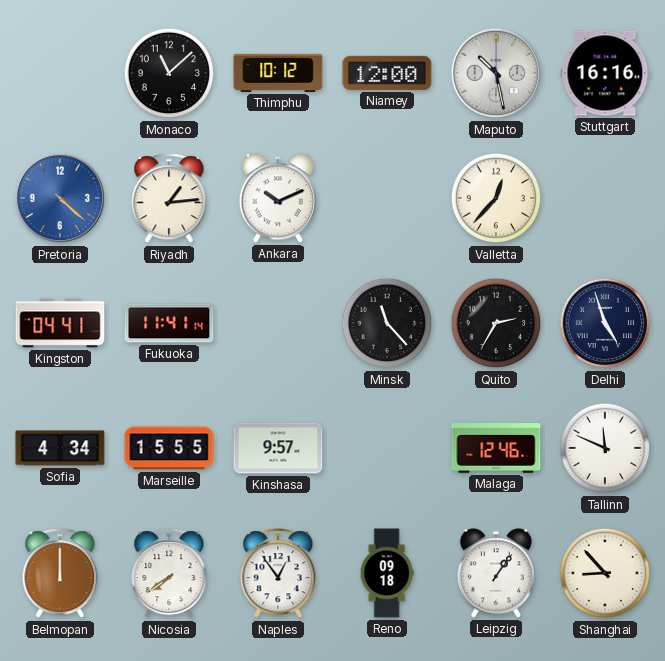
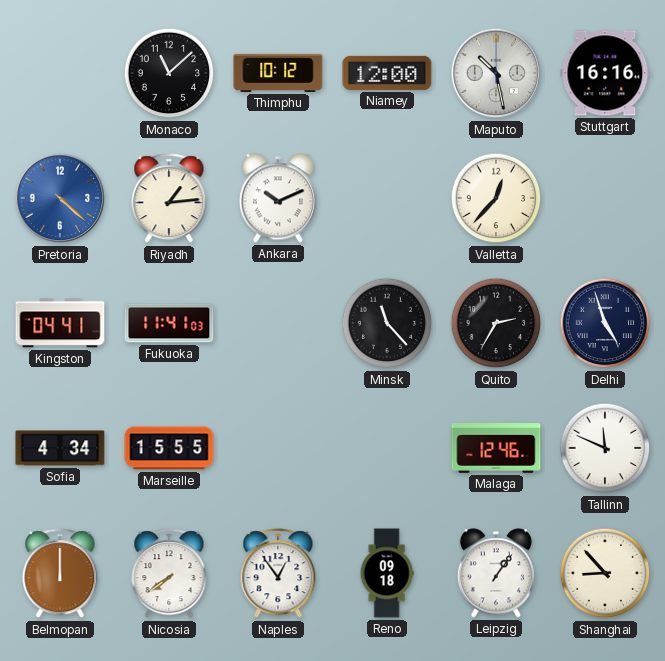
Fukuoka: 11:41:14 -> 11:41:03 (169, 323)
Kinshasa: 9:57 -> none (278, 448)
